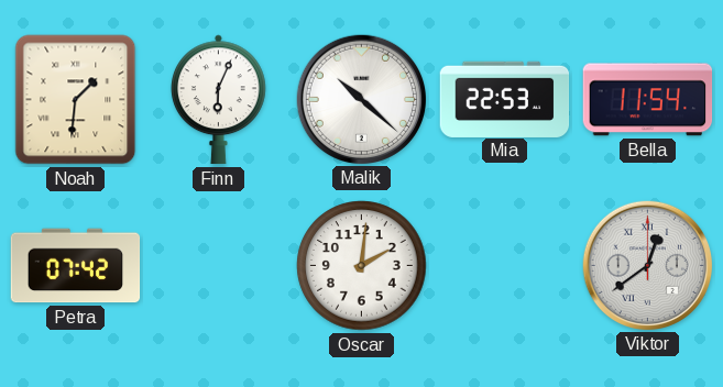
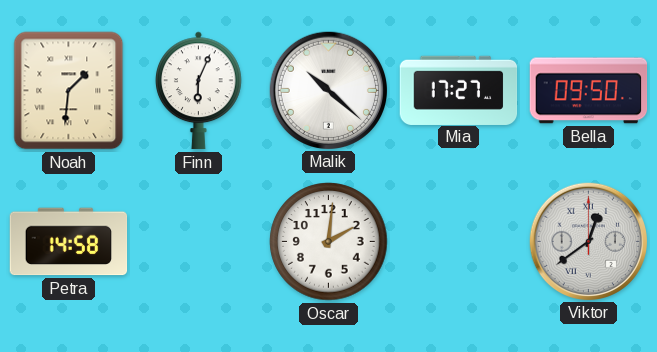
Mia: 22:53 -> 17:27 (459, 90)
Bella: 11:54 -> 09:50 (589, 91)
Petra: 07:42 -> 14:58 (69, 242)
